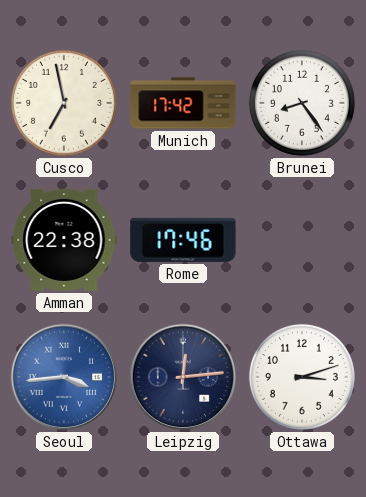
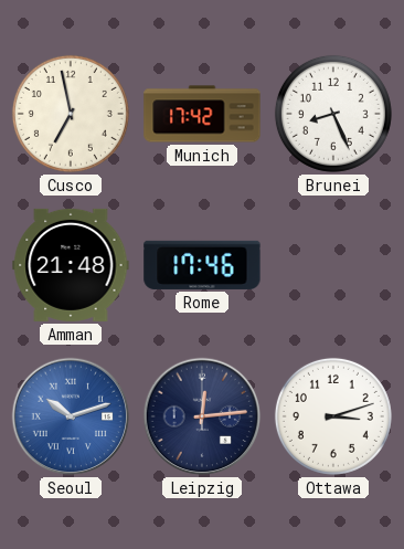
Brunei: 8:24 -> 8:26 (333, 114)
Amman: 22:38 -> 21:48 (71, 265)
Seoul: 3:44 -> 10:12 (71, 416)
